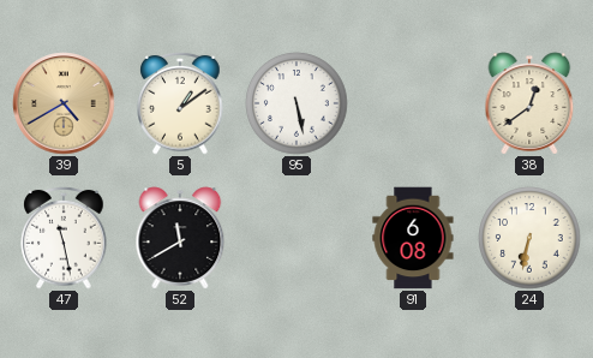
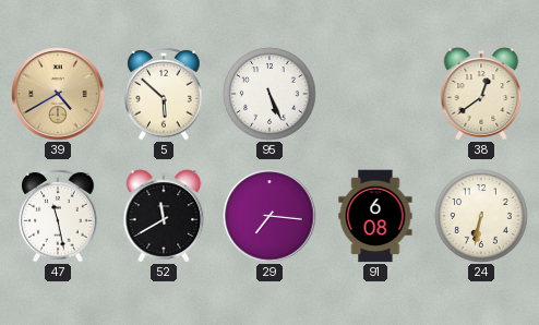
5: 1:09 -> 5:52 (164, 94)
95: 5:28 -> 5:26 (269, 94)
29: none -> 7:16 (269, 216)
